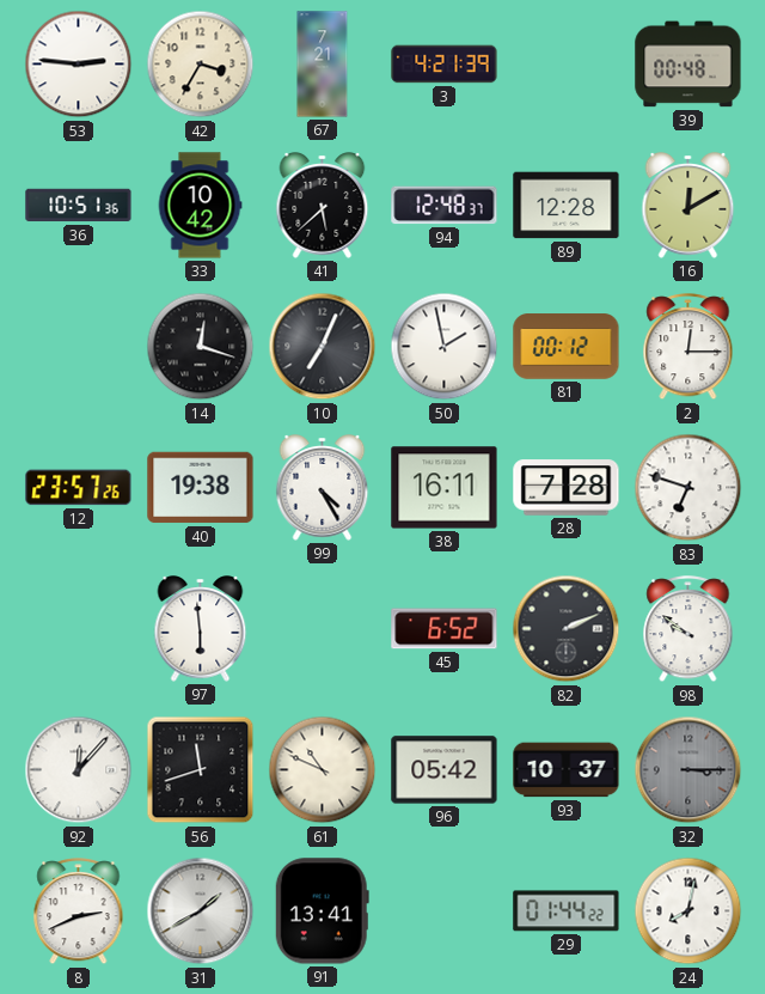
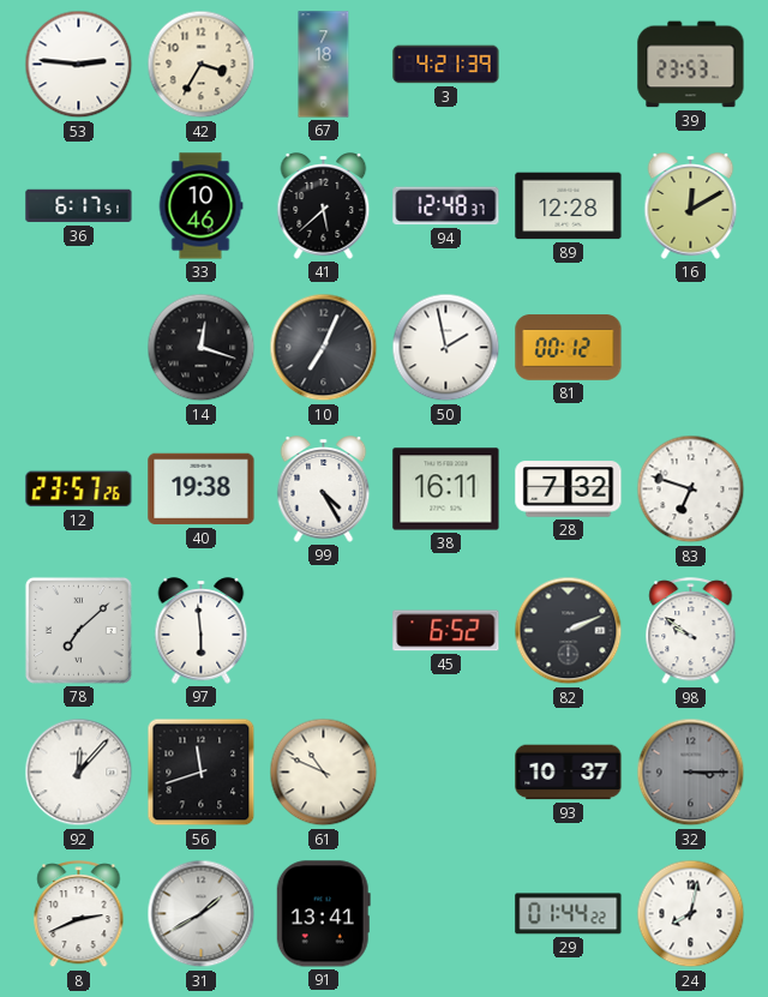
67: 7:21 -> 7:18 (324, 65)
39: 00:48 -> 23:53 (691, 65)
36: 10:51 -> 6:17 (79, 206)
33: 10:42 -> 10:46 (200, 206)
2: 12:15 -> none (688, 347)
28: 7:28 -> 7:32 (569, 490)
78: none -> 7:08 (78, 630)
96: 05:42 -> none (445, 770)
